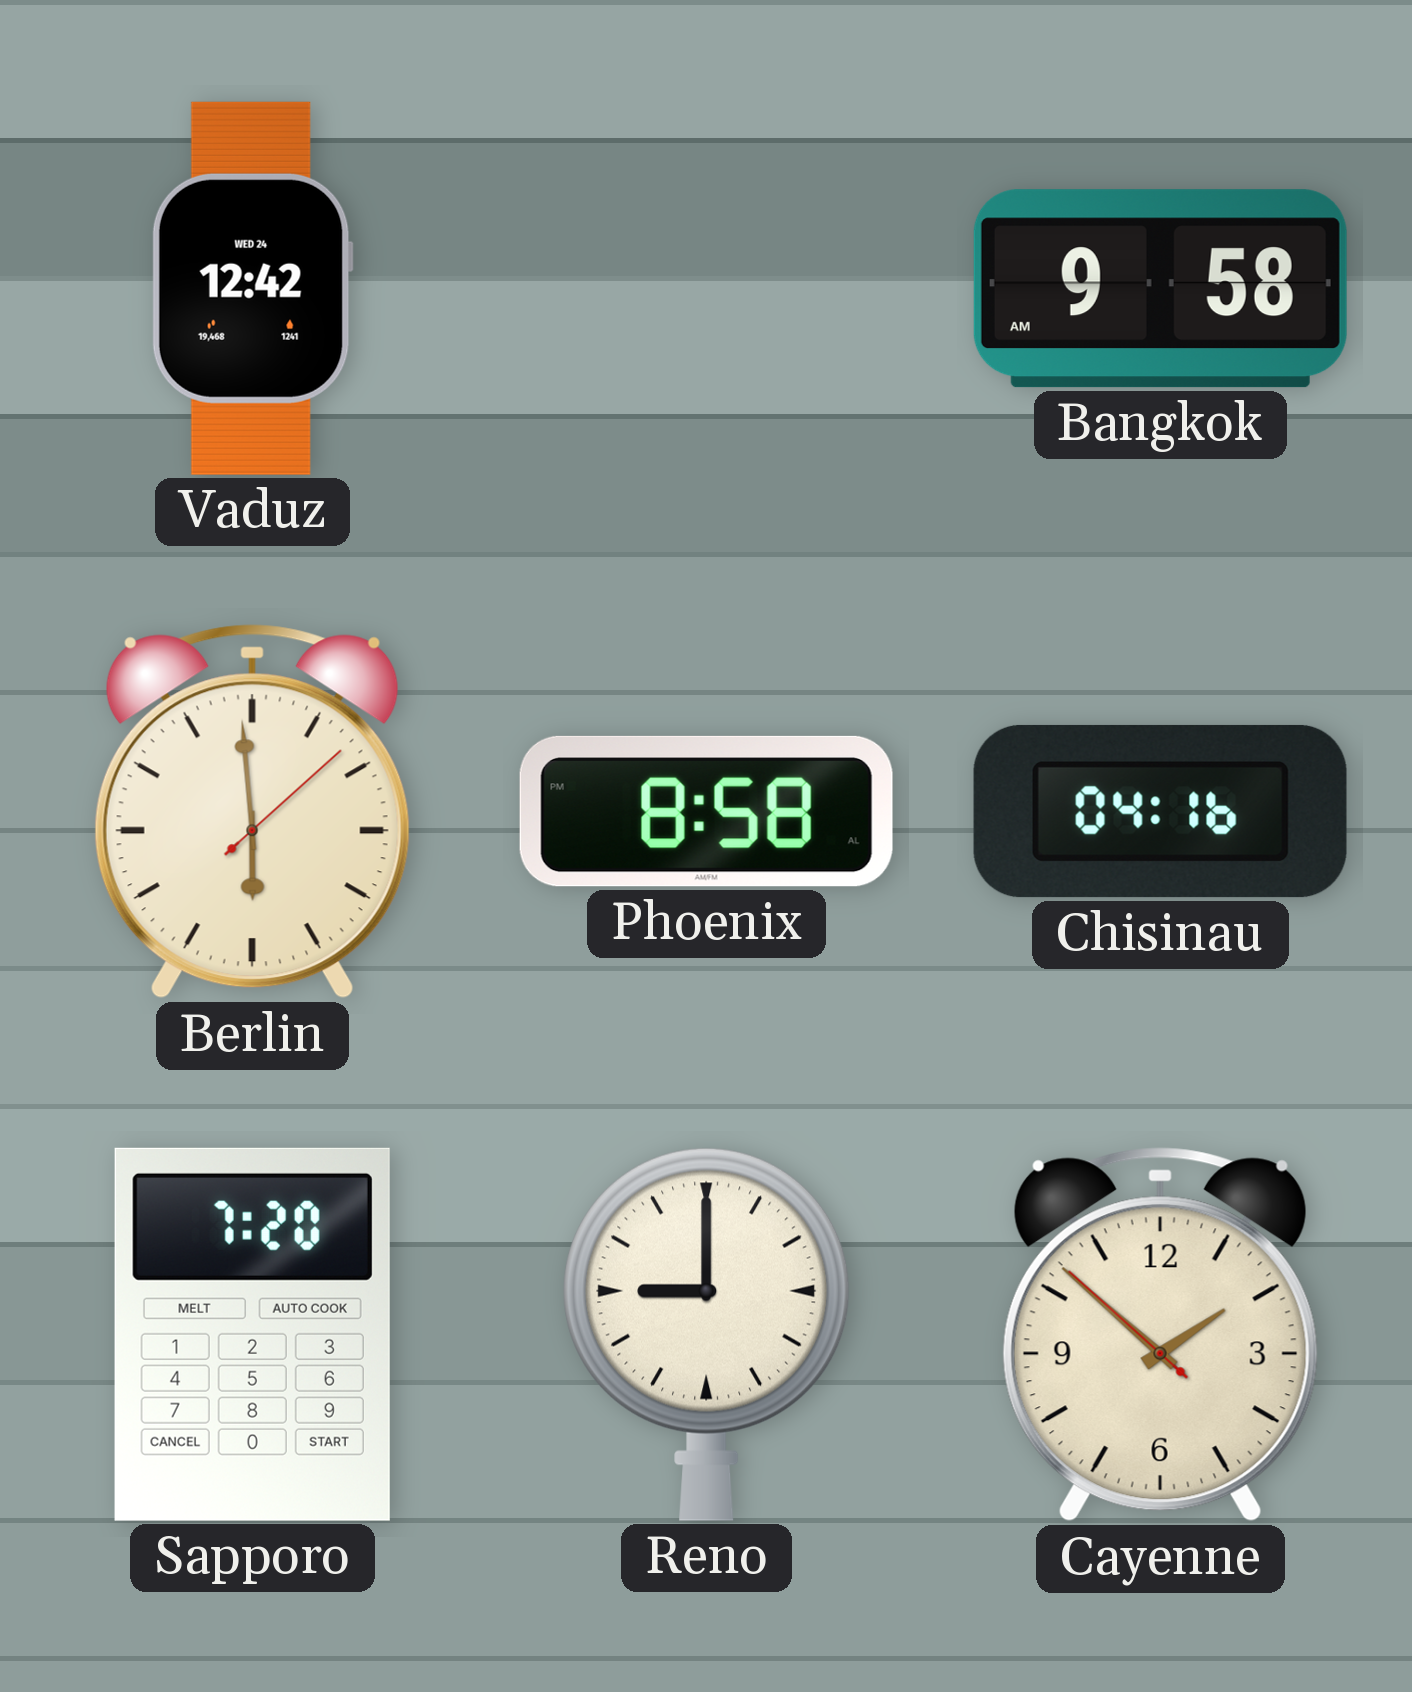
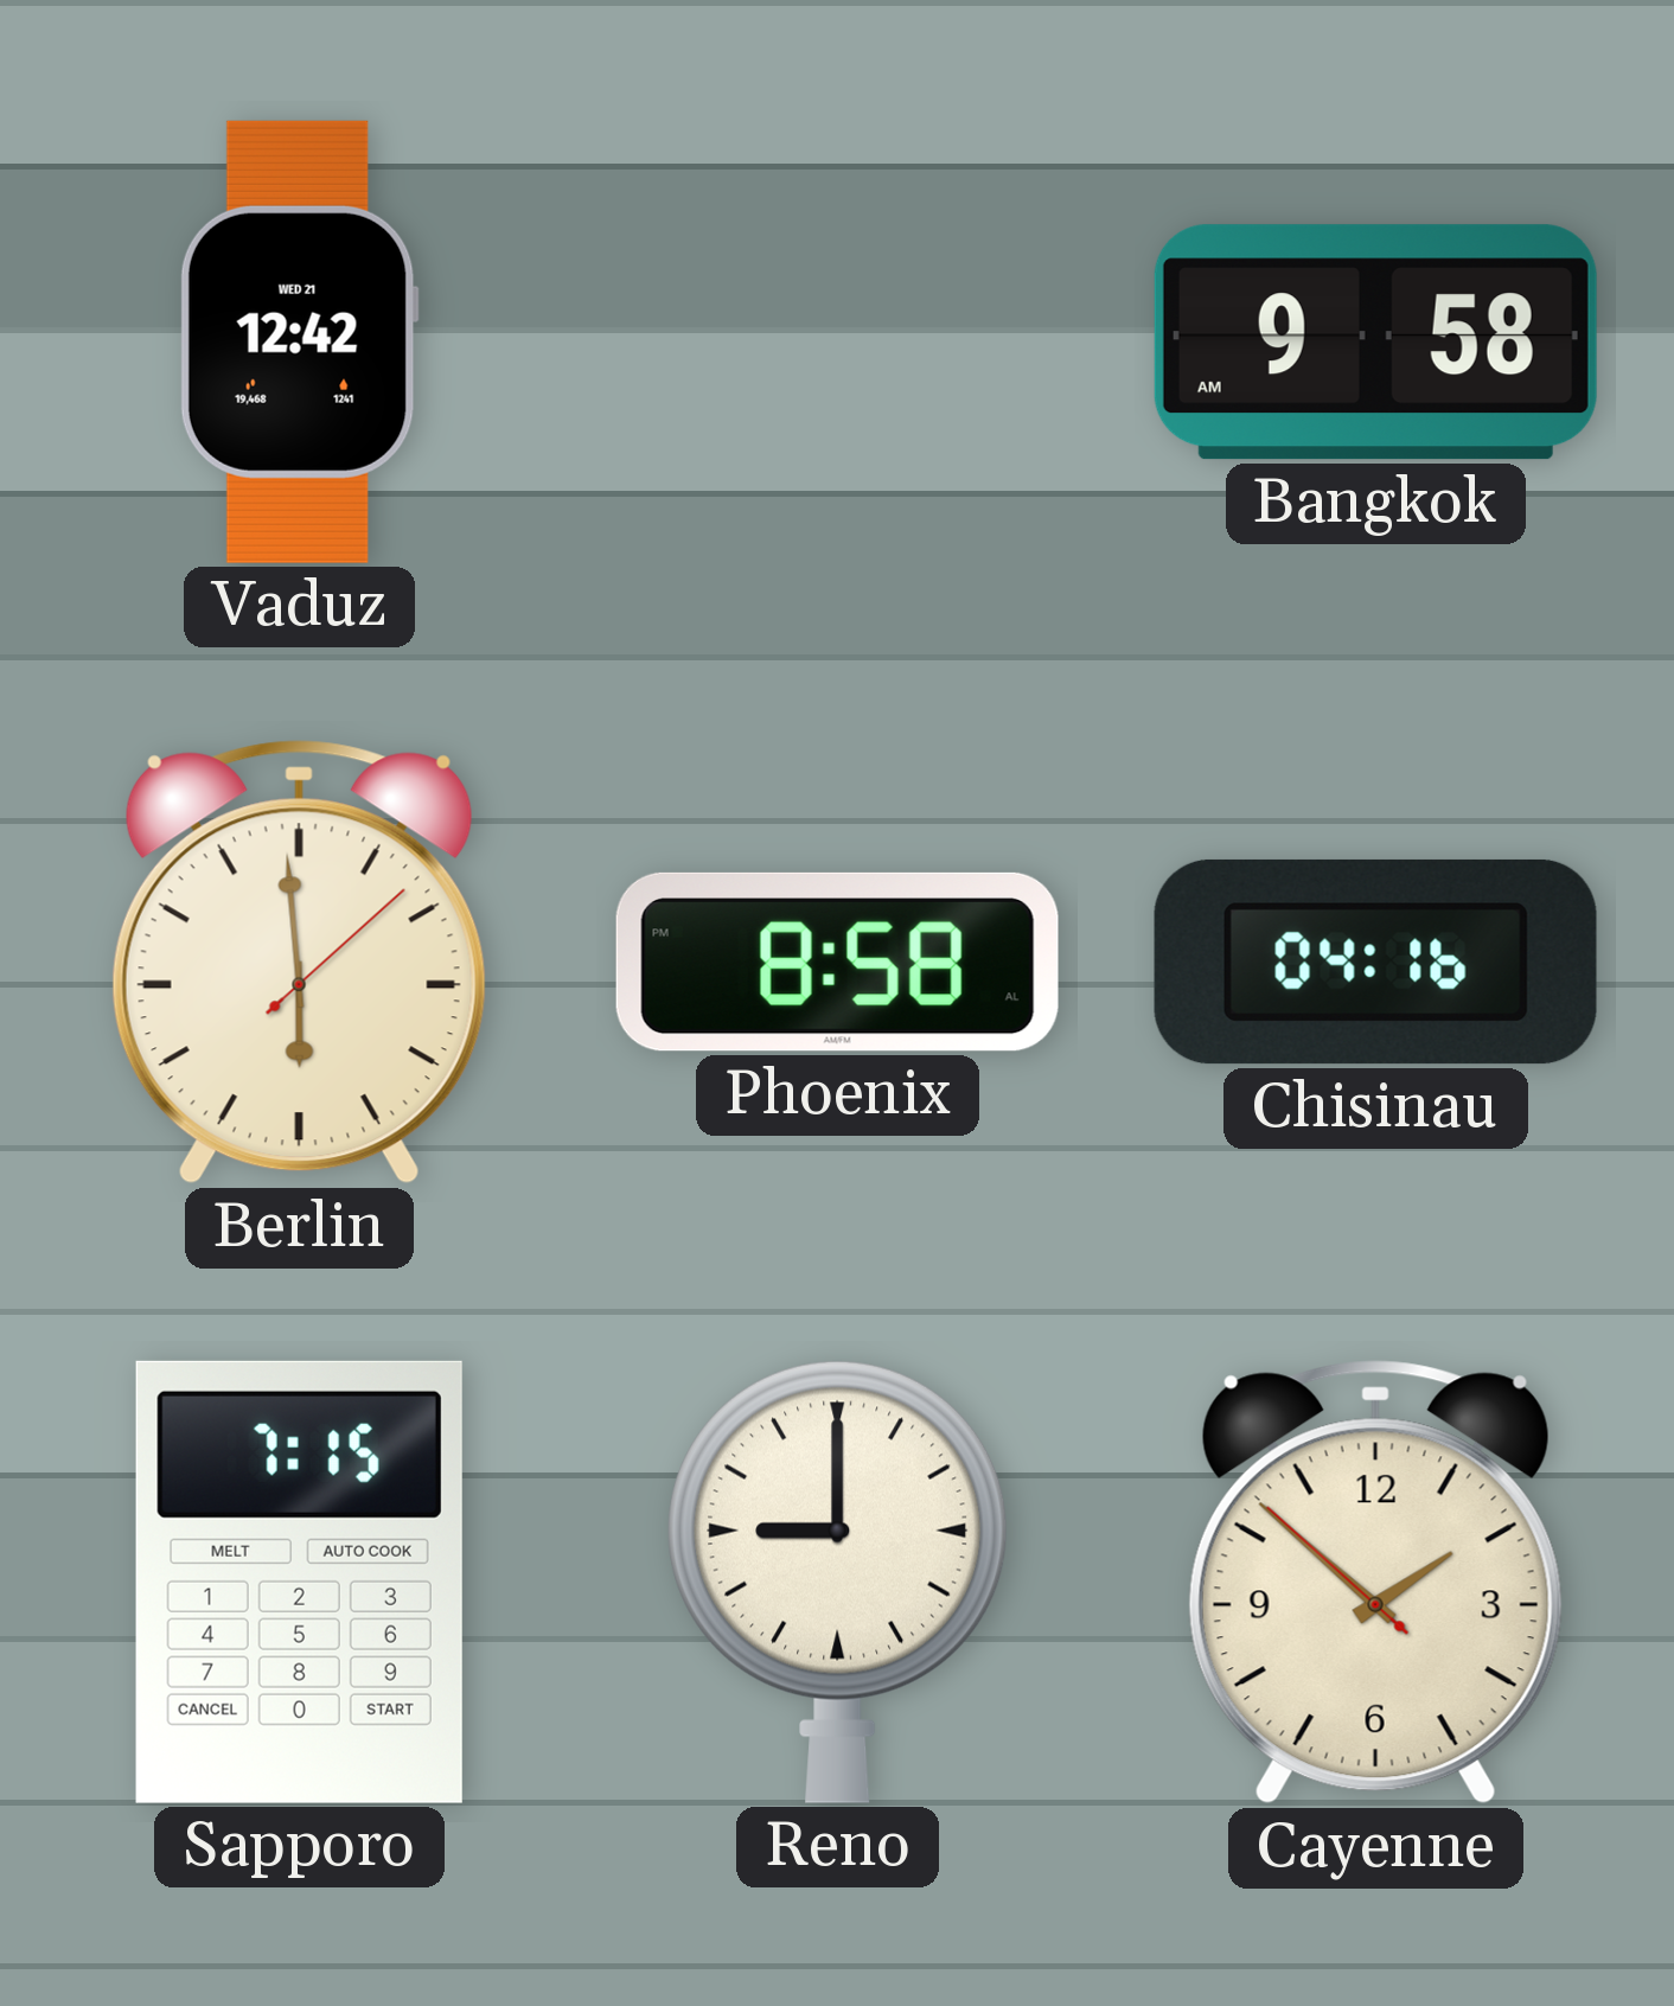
Vaduz date: WED 24 -> WED 21 (299, 341)
Sapporo: 7:20 -> 7:15 (299, 1582)
